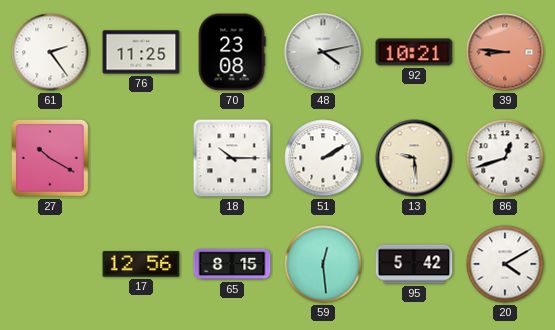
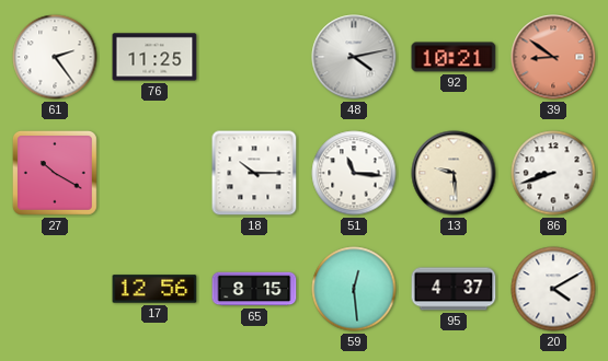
70: 23:08 -> none (232, 52)
39: 8:46 -> 8:51 (553, 57)
51: 2:10 -> 11:16 (354, 173)
86: 12:42 -> 8:42 (553, 173)
95: 5:42 -> 4:37 (454, 289)
